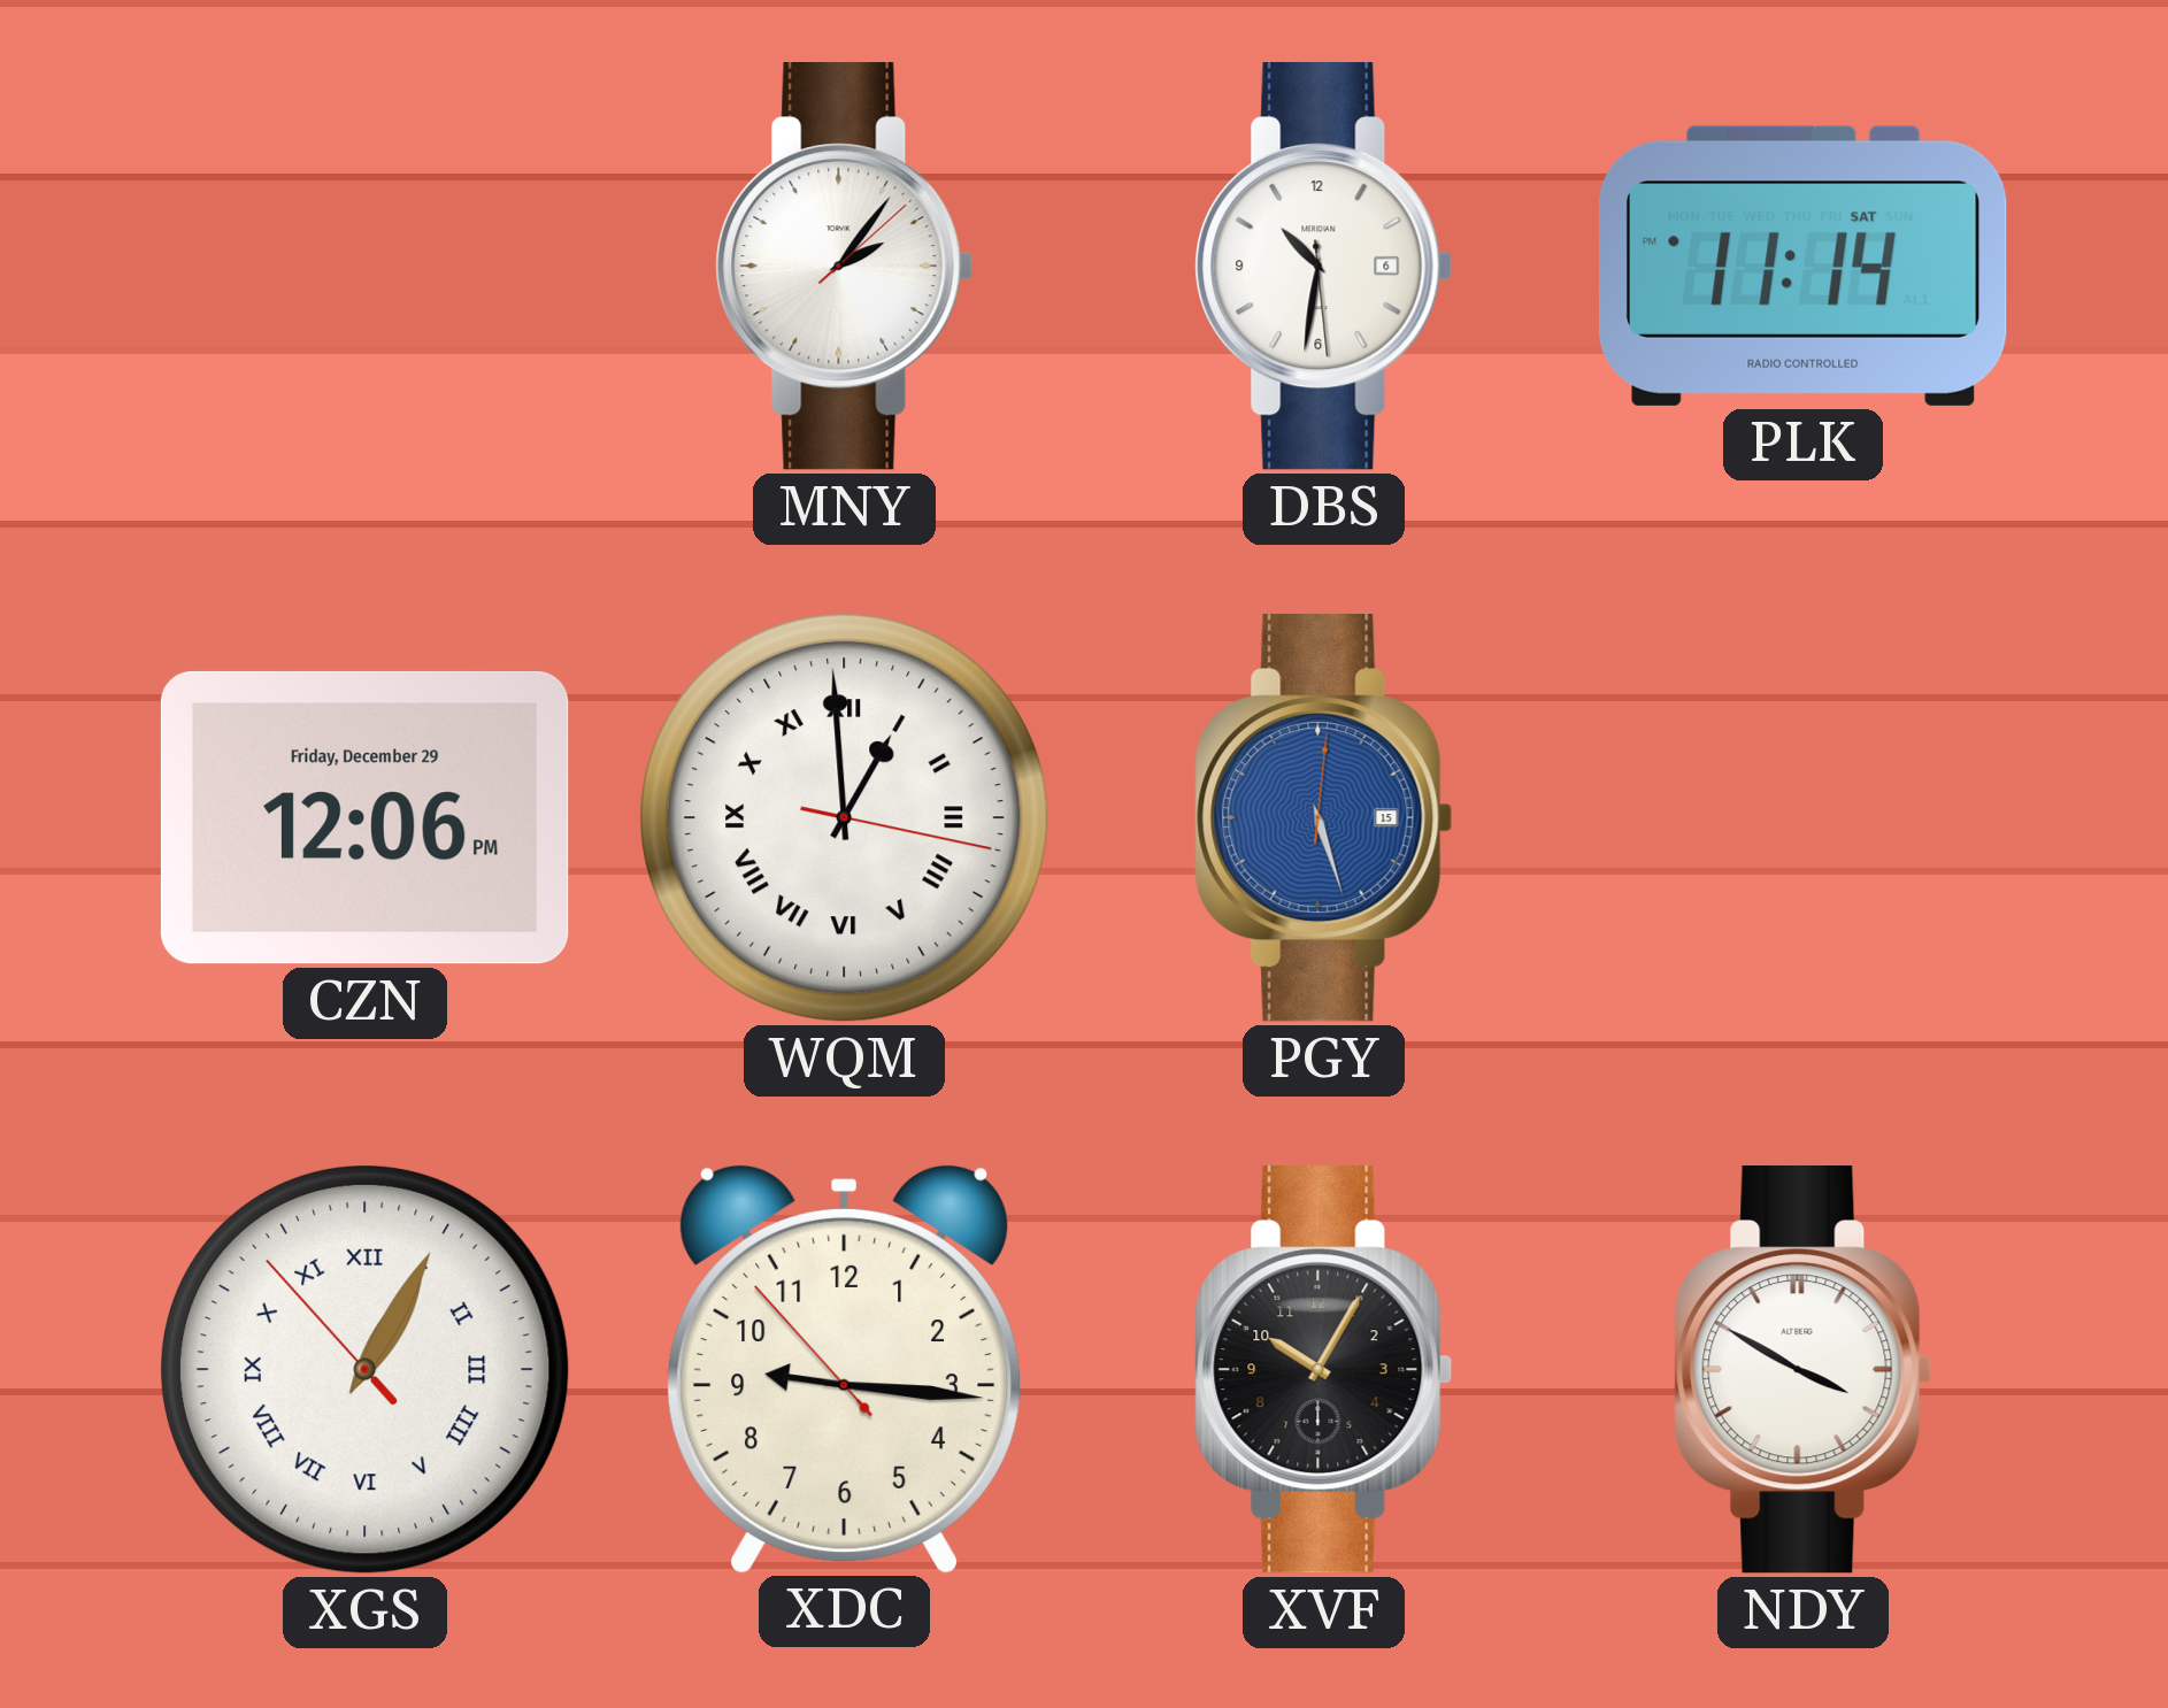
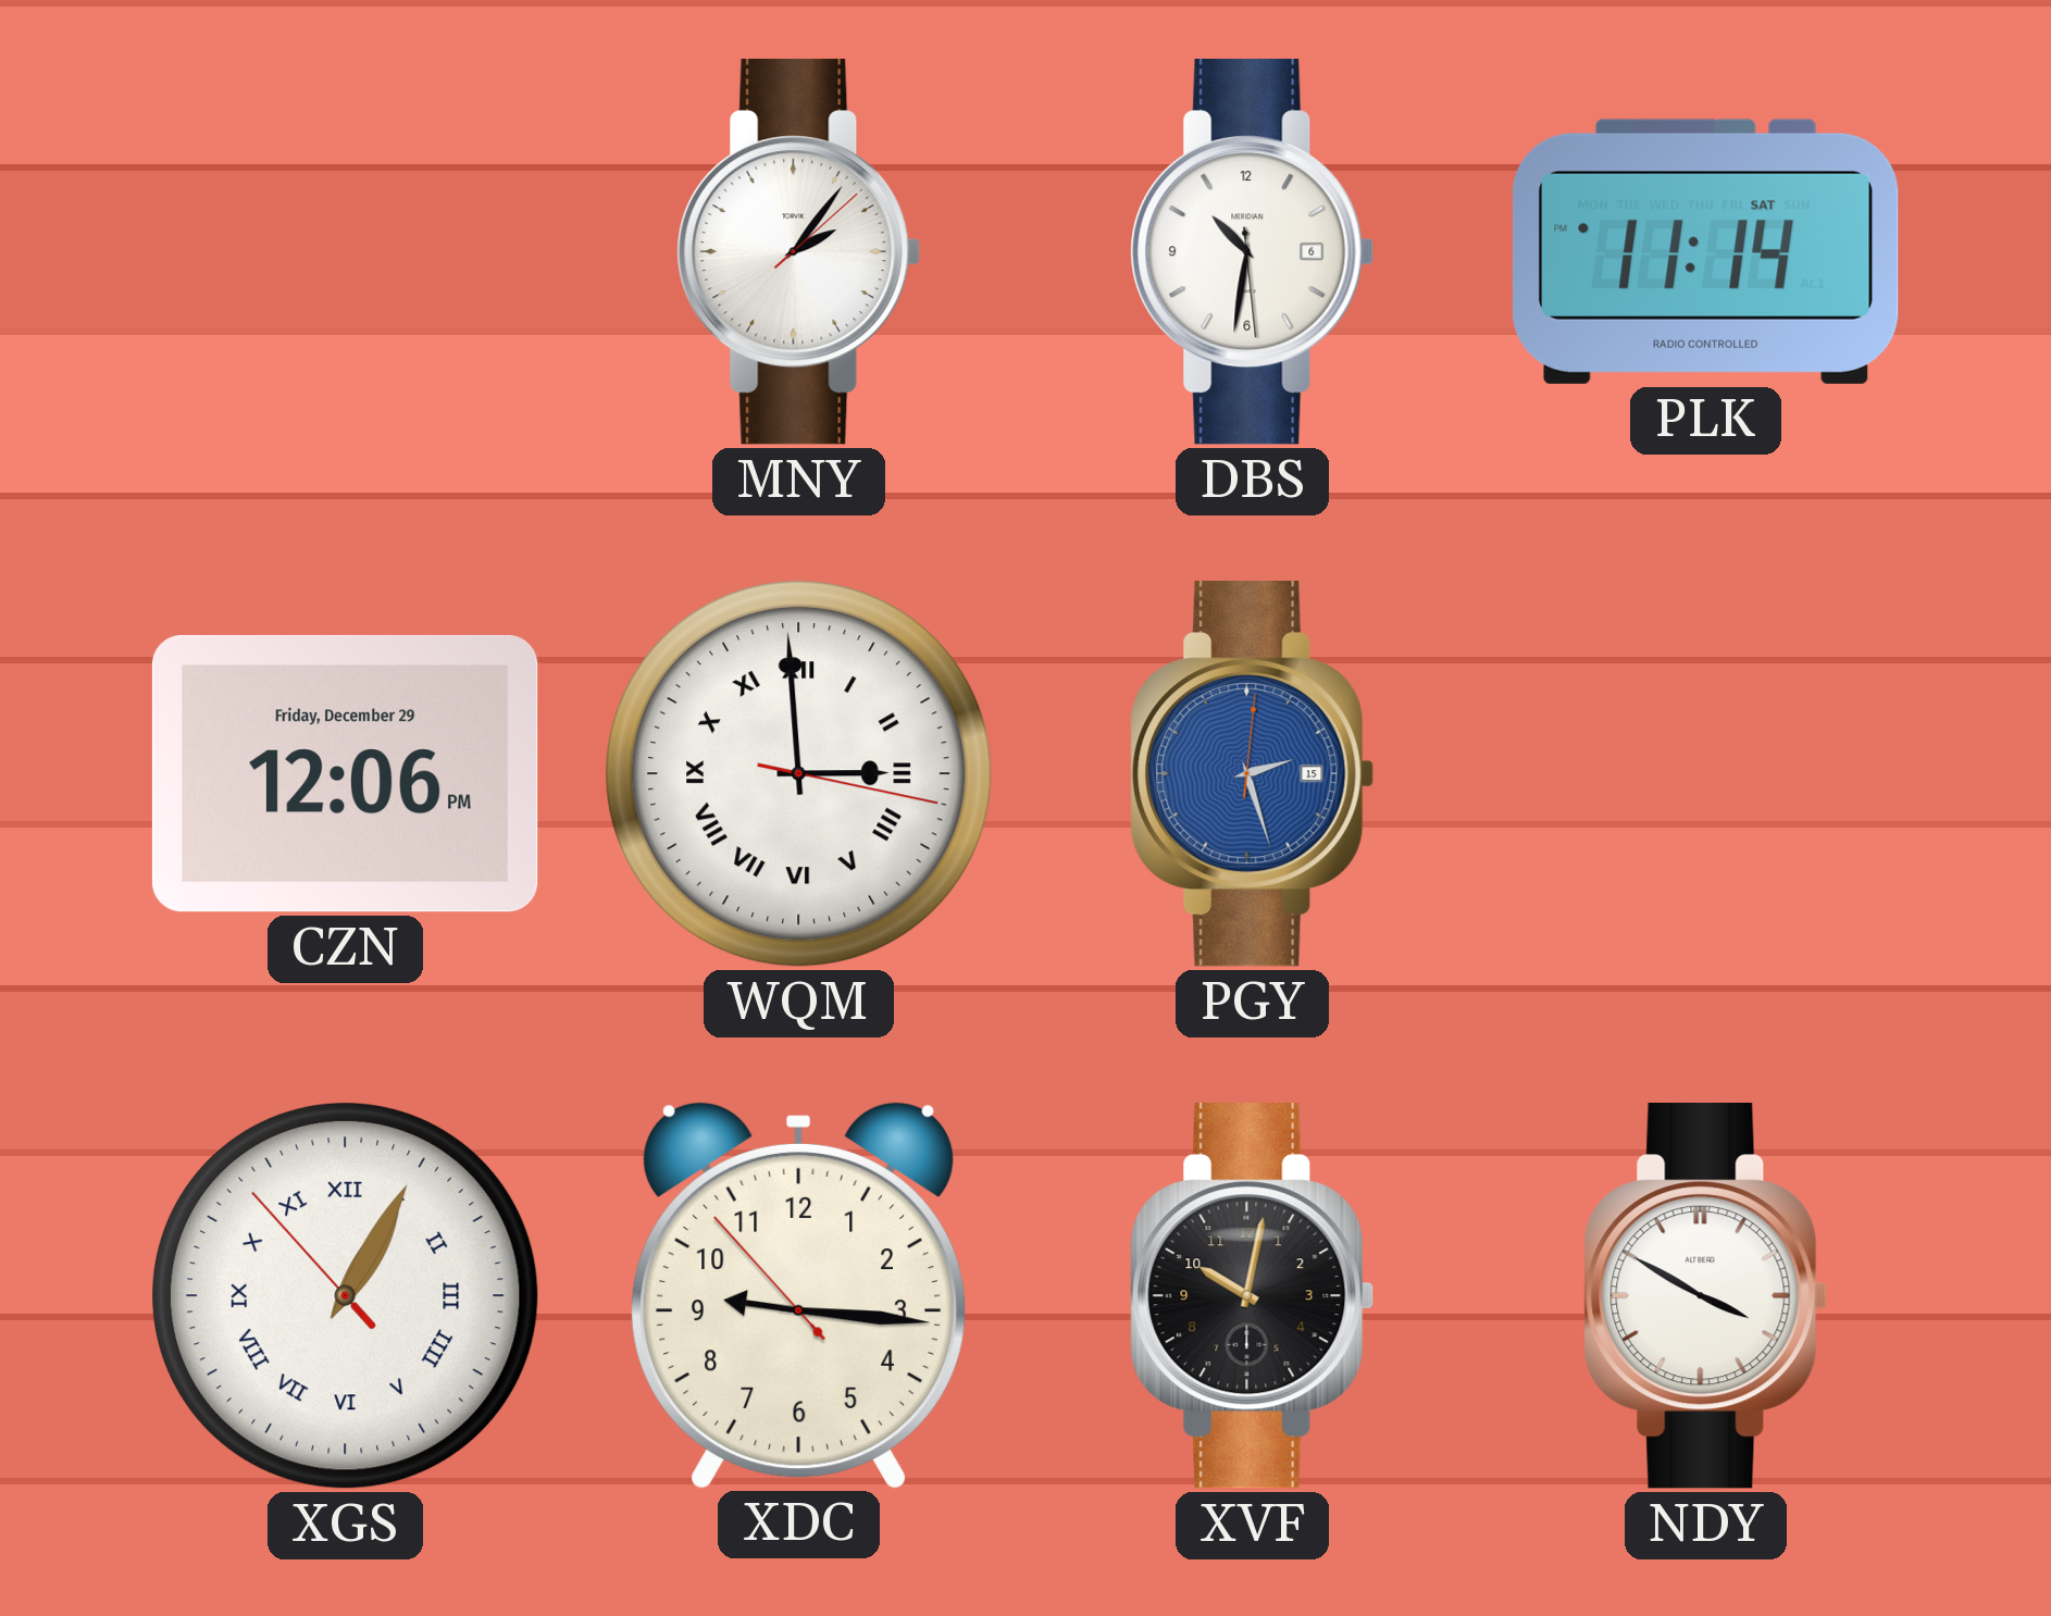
WQM: 12:59 -> 2:59 (798, 773)
PGY: 5:27 -> 2:27 (1253, 774)
XVF: 10:05 -> 10:02 (1253, 1296)
